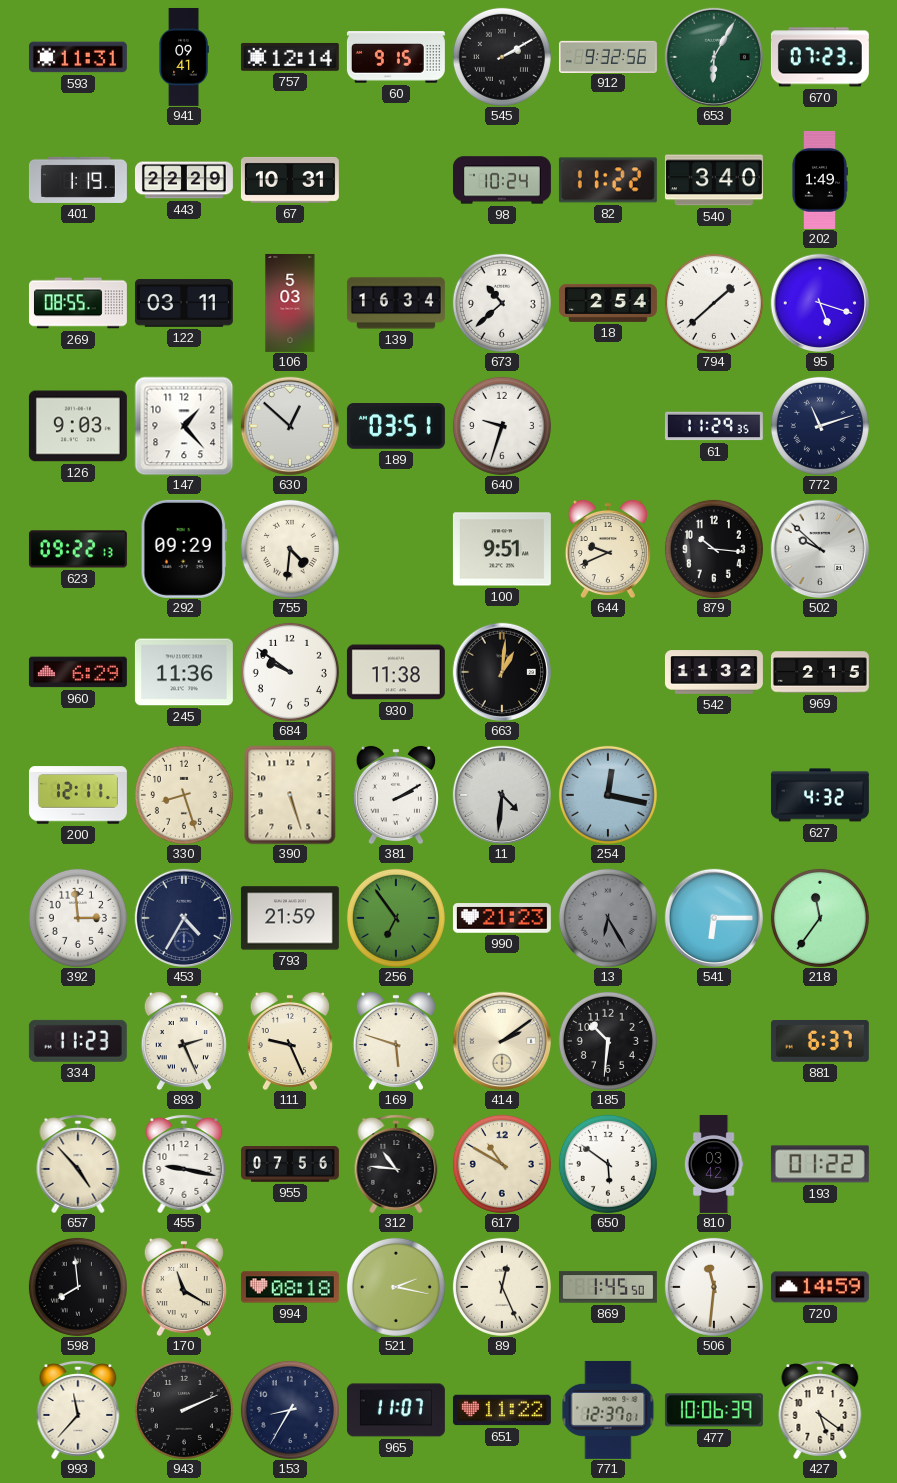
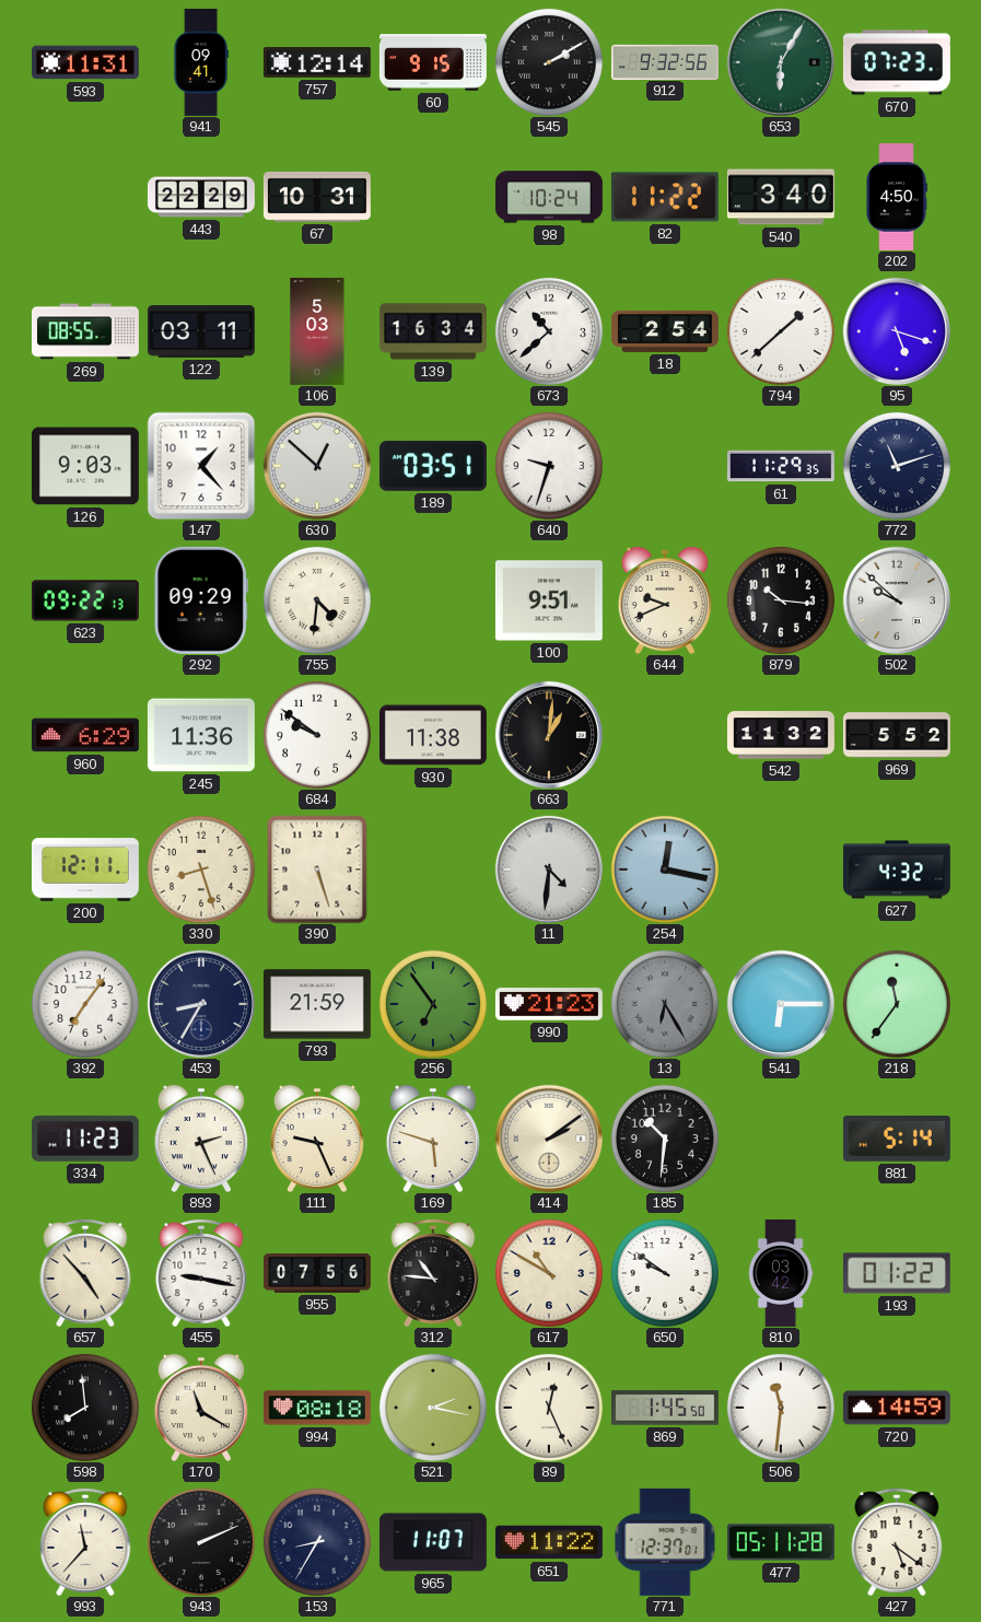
401: 1:19 -> none (78, 180)
202: 1:49 -> 4:50 (897, 197)
969: 2:15 -> 5:52 (897, 735)
381: 2:10 -> none (396, 795)
392: 2:59 -> 7:06 (85, 1004)
453: 4:35 -> 8:35 (200, 1003)
881: 6:37 -> 5:14 (897, 1140)
650: 5:51 -> 9:51 (665, 1273)
477: 10:06 -> 05:11 (781, 1542)
